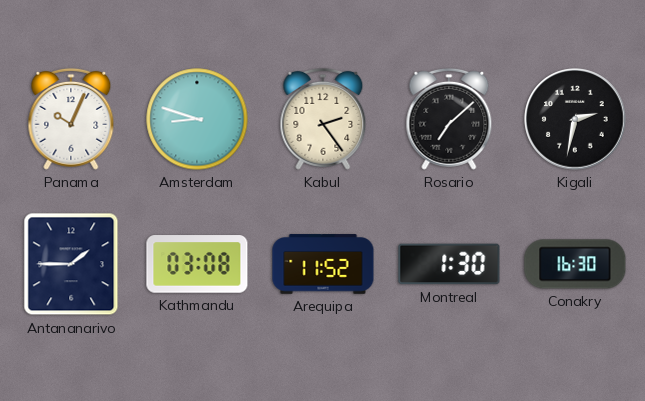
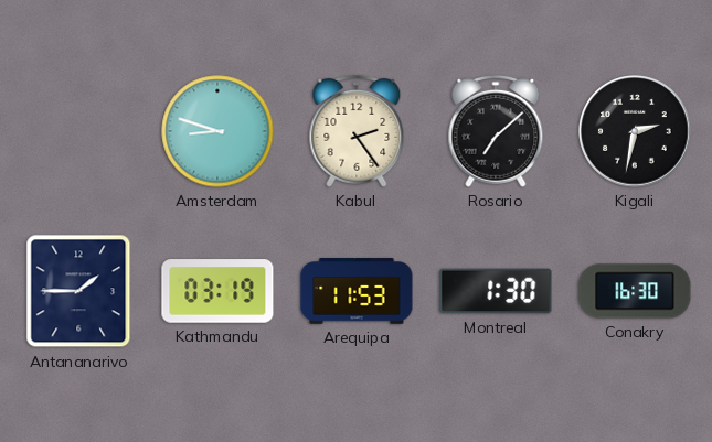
Panama: 10:04 -> none (71, 119)
Kathmandu: 03:08 -> 03:19 (217, 291)
Arequipa: 11:52 -> 11:53 (357, 291)
